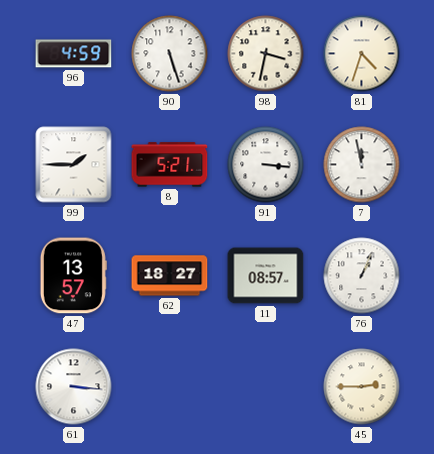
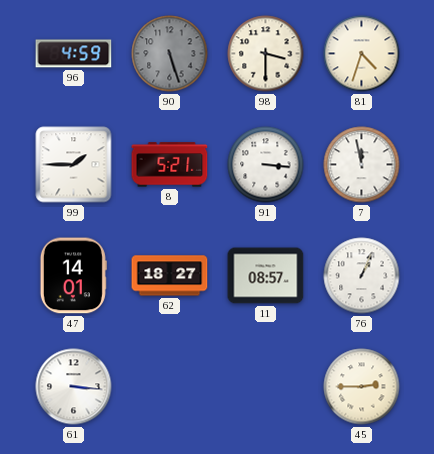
90 dial: white -> grey (170, 54)
98: 3:32 -> 3:30 (266, 54)
47: 13:57 -> 14:01 (73, 276)
